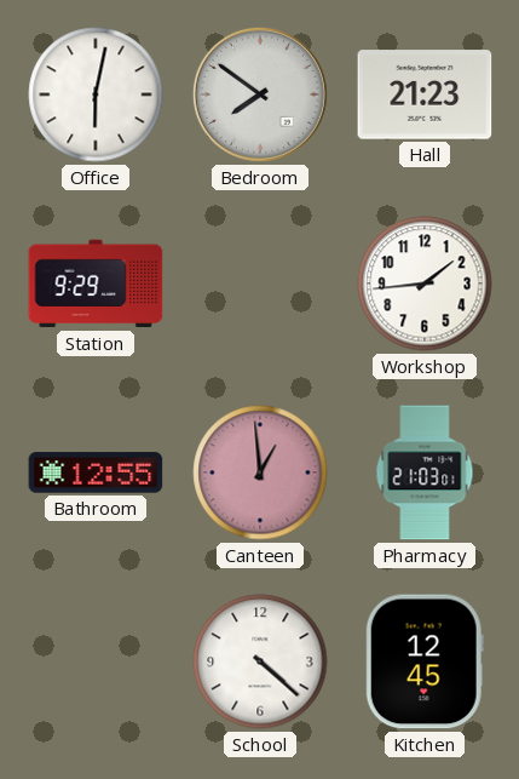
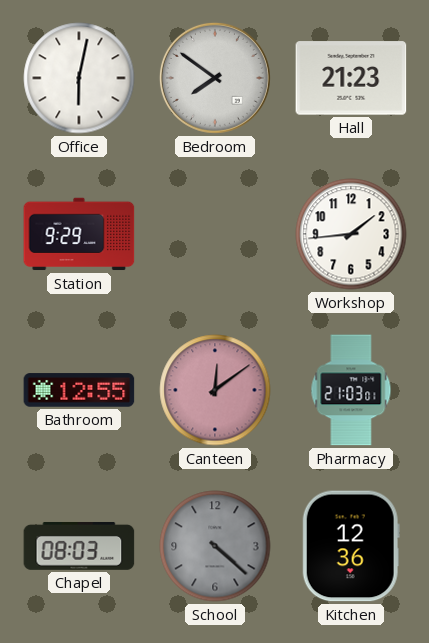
Canteen: 12:59 -> 12:09 (215, 390)
Chapel: none -> 08:03 (79, 546)
School dial: white -> grey (215, 546)
Kitchen: 12:45 -> 12:36 (351, 546)
